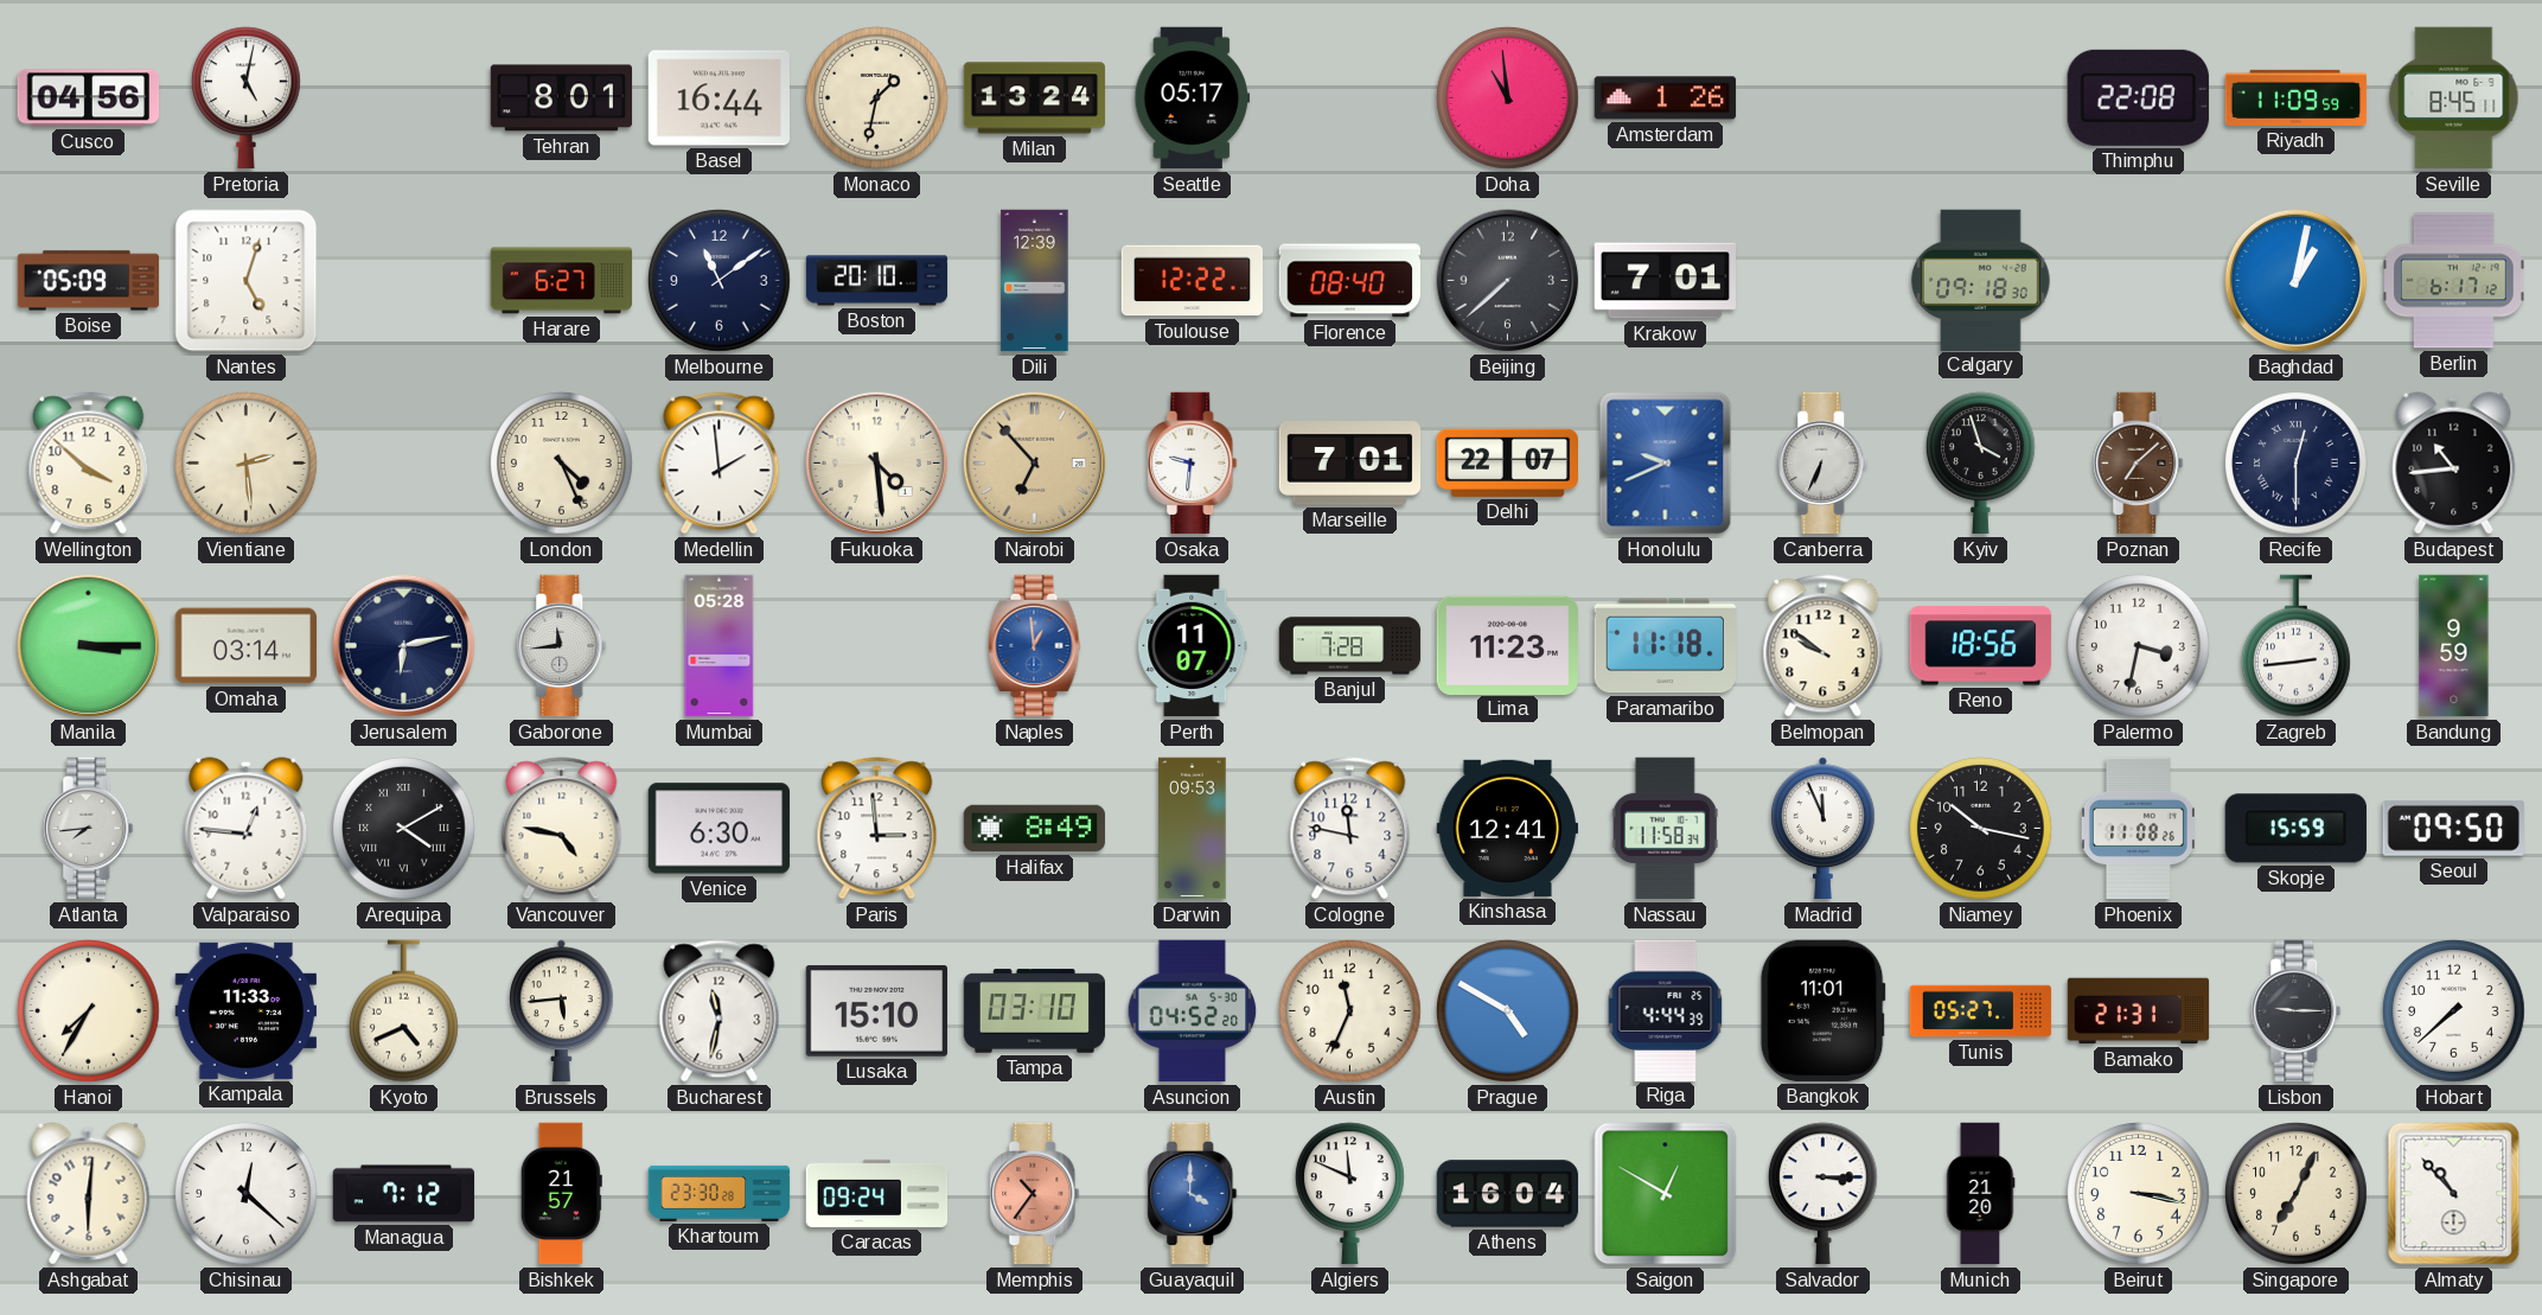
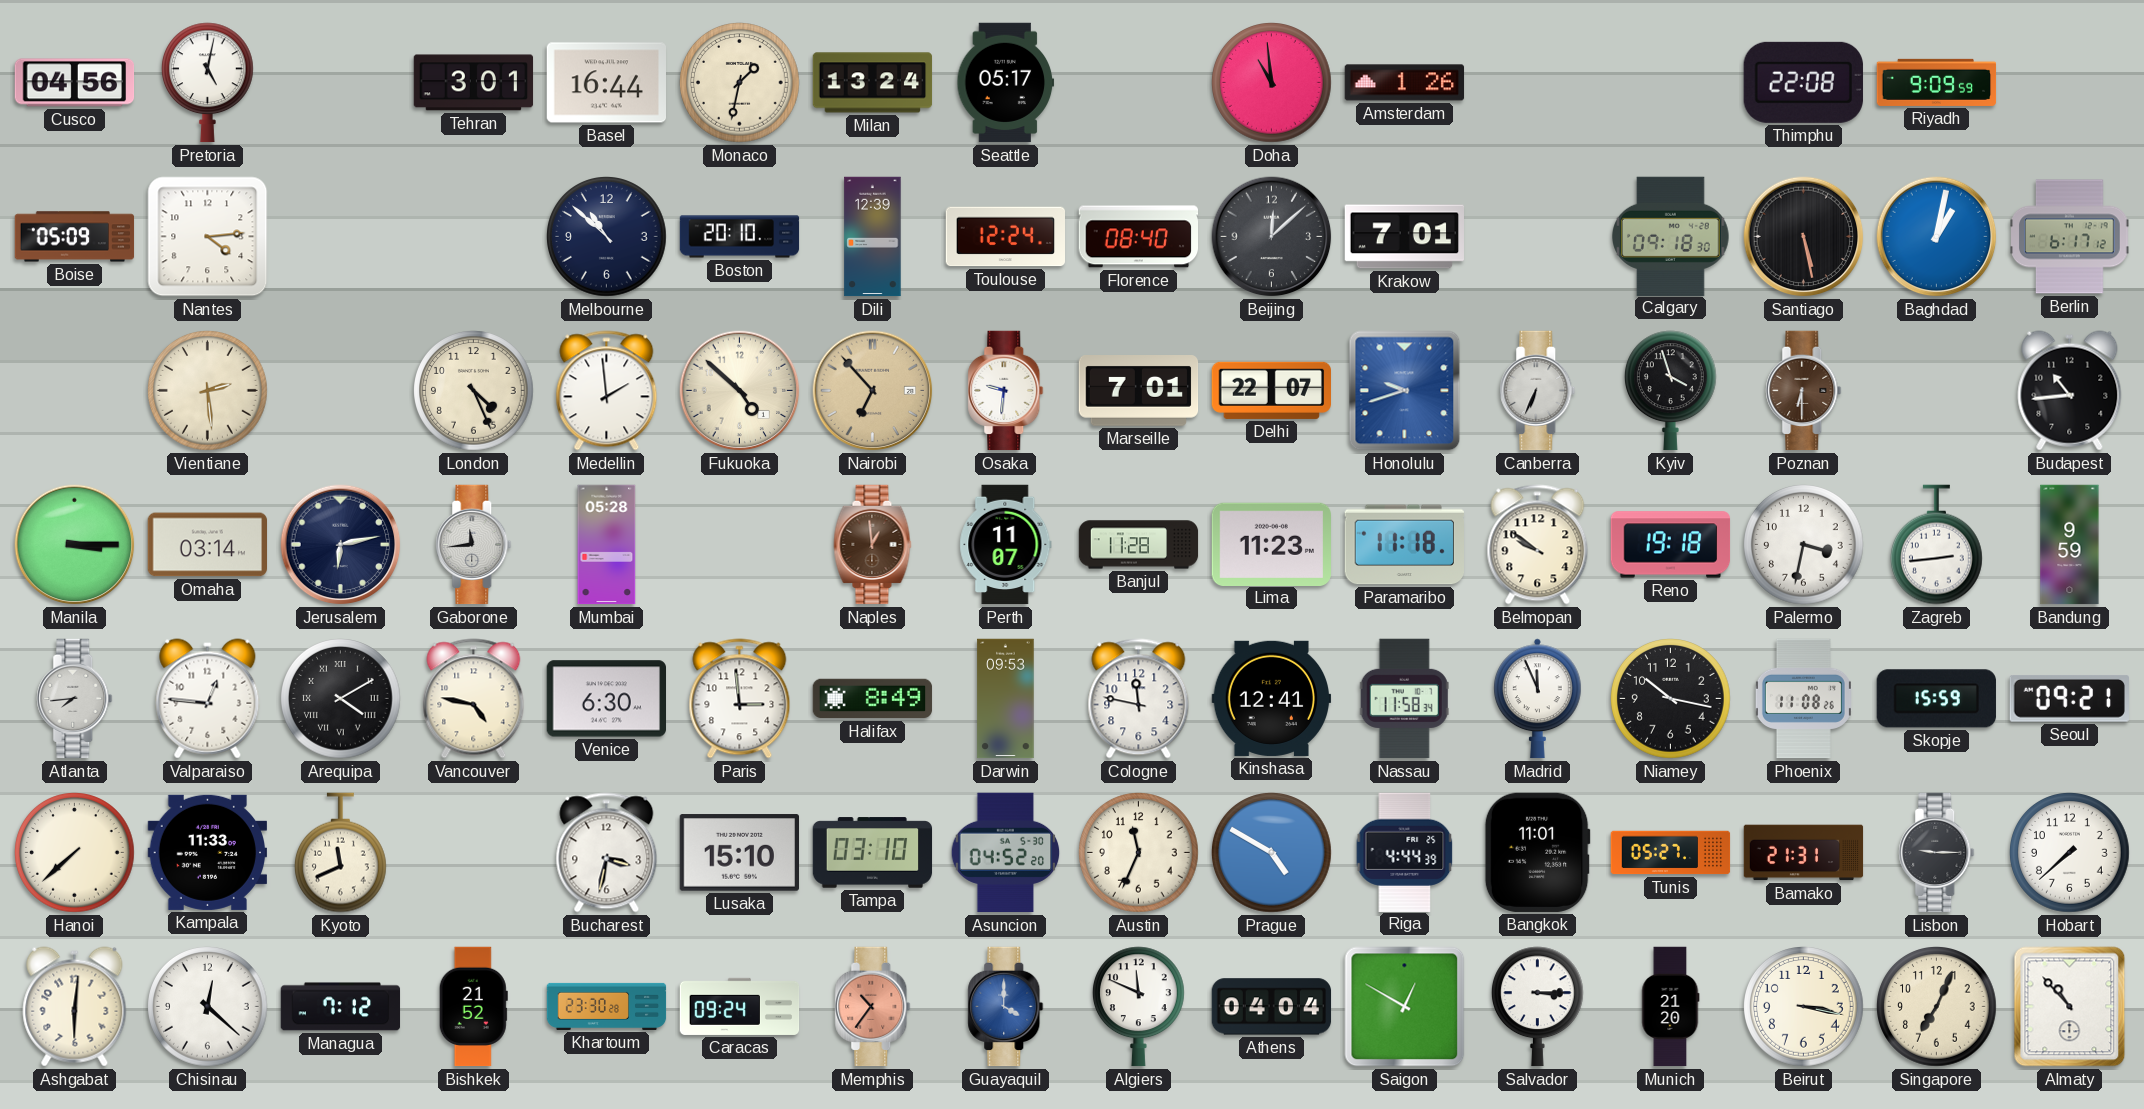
Tehran: 8:01 -> 3:01 (474, 83)
Riyadh: 11:09 -> 9:09 (1937, 82)
Seville: 8:45 -> none (2454, 98)
Nantes: 5:03 -> 4:14 (208, 237)
Harare: 6:27 -> none (562, 281)
Melbourne: 11:09 -> 10:52 (607, 237)
Toulouse: 12:22 -> 12:24 (1005, 237)
Beijing: 7:38 -> 12:08 (1272, 237)
Santiago: none -> 5:28 (1804, 237)
Wellington: 3:52 -> none (89, 464)
Fukuoka: 4:29 -> 4:52 (740, 391)
Honolulu: 9:41 -> 9:42 (1405, 391)
Poznan: 7:08 -> 6:30 (1804, 391)
Recife: 12:30 -> none (2297, 464)
Naples dial: blue -> brown (873, 545)
Banjul: 7:28 -> 11:28 (1139, 545)
Reno: 18:56 -> 19:18 (1671, 545)
Seoul: 09:50 -> 09:21 (2069, 699)
Hanoi: 7:35 -> 7:38 (75, 853)
Kyoto: 4:41 -> 11:41 (340, 853)
Brussels: 5:44 -> none (562, 1011)
Bucharest: 11:32 -> 3:32 (607, 853)
Bishkek: 21:57 -> 21:52 (473, 1007)
Athens: 16:04 -> 04:04 (1272, 1007)
